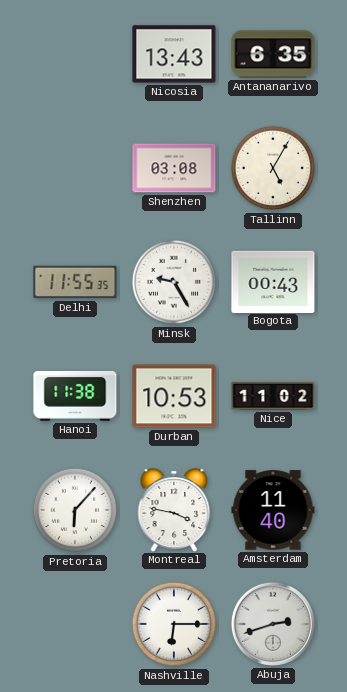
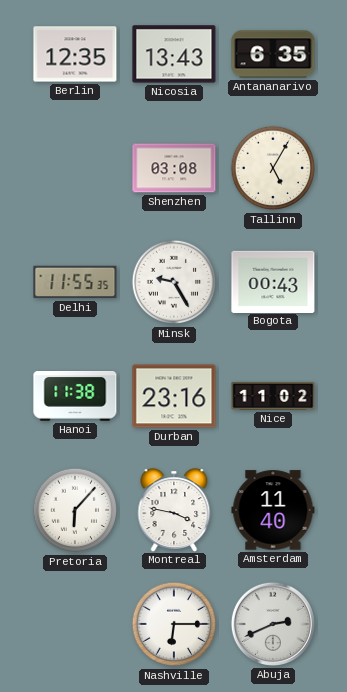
Berlin: none -> 12:35 (75, 54)
Durban: 10:53 -> 23:16 (174, 396)
Abuja: 2:42 -> 2:41 (273, 624)
